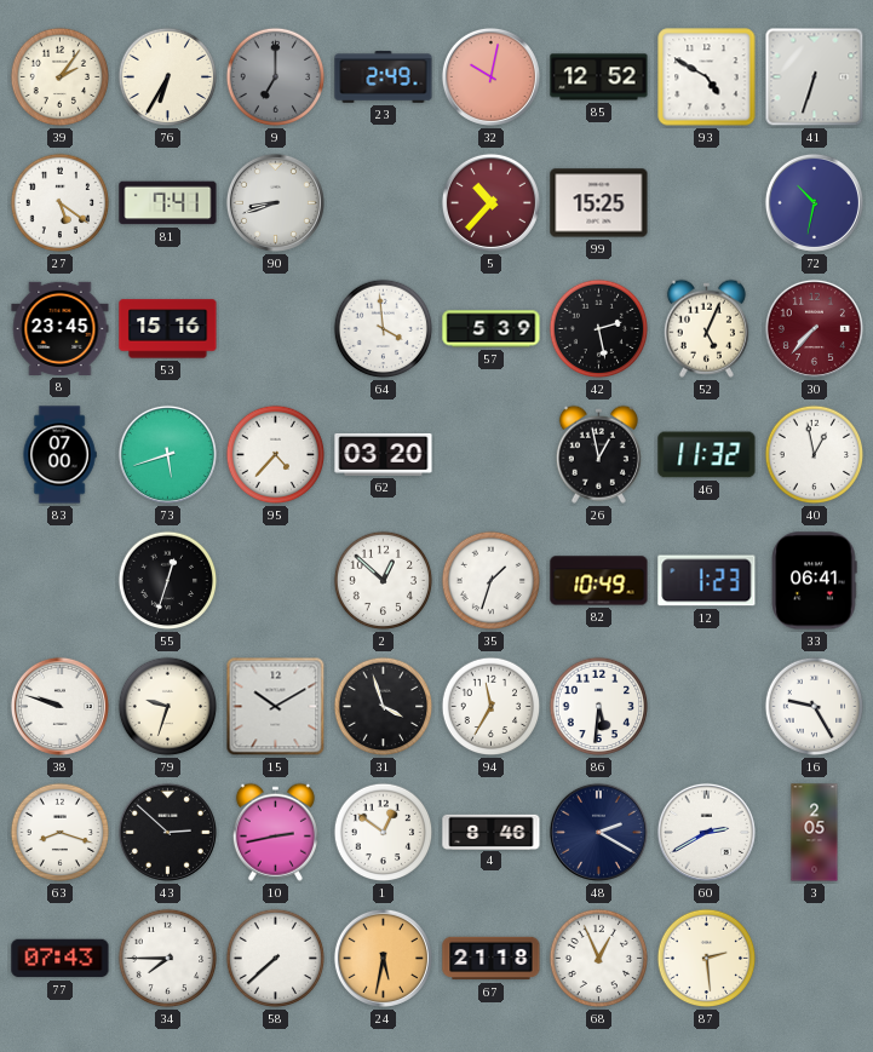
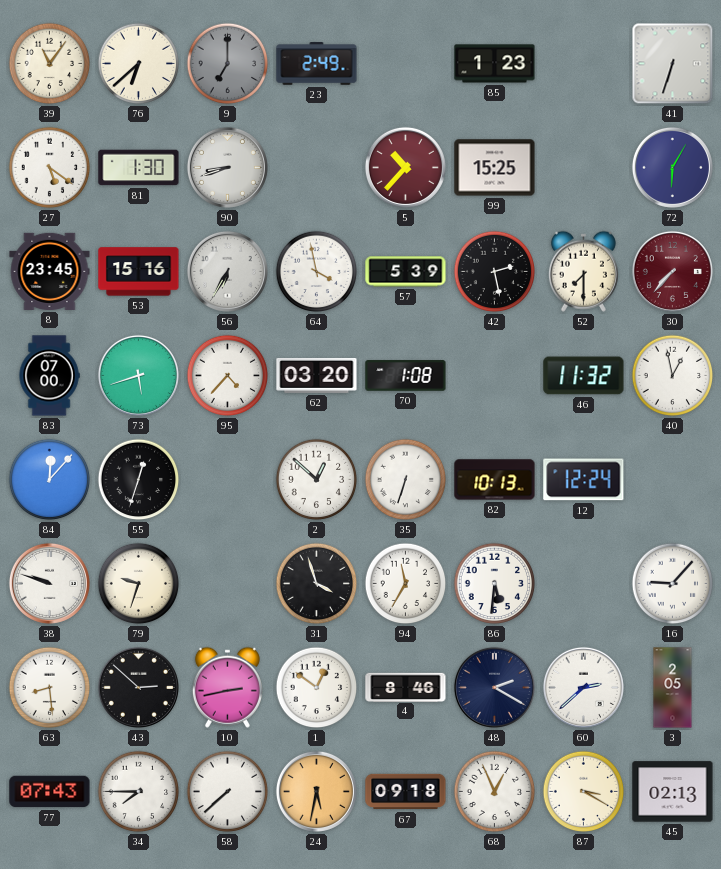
39: 2:06 -> 11:06 (50, 64)
76: 6:35 -> 6:38 (139, 64)
32: 10:02 -> none (490, 76)
85: 12:52 -> 1:23 (495, 64)
93: 4:50 -> none (707, 77)
81: 7:41 -> 1:30 (139, 168)
72: 10:32 -> 6:05 (672, 167)
56: none -> 6:35 (227, 271)
64: 3:59 -> 3:58 (317, 272)
52: 5:04 -> 7:30 (583, 271)
70: none -> 1:08 (406, 376)
26: 12:58 -> none (598, 454)
84: none -> 12:07 (50, 480)
35: 1:33 -> 6:33 (406, 480)
82: 10:49 -> 10:13 (495, 480)
12: 1:23 -> 12:24 (584, 480)
33: 06:41 -> none (814, 581)
15: 10:10 -> none (276, 707)
16: 9:25 -> 9:07 (673, 584)
63: 8:18 -> 8:29 (50, 688)
60: 2:40 -> 2:38 (583, 687)
67: 21:18 -> 09:18 (406, 792)
87: 2:29 -> 3:20 (584, 792)
45: none -> 02:13 (673, 792)
